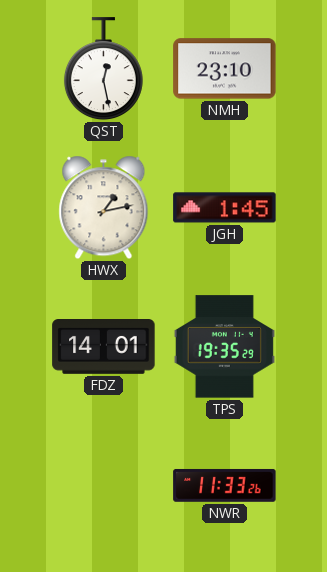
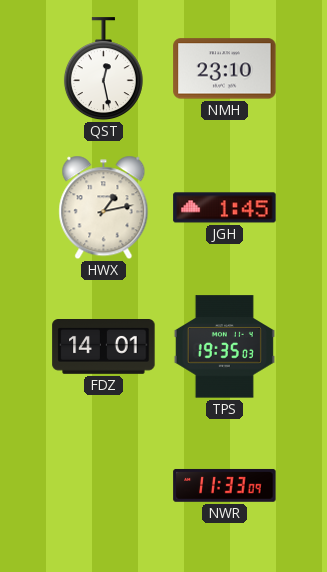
TPS: 19:35:29 -> 19:35:03 (224, 347)
NWR: 11:33:26 -> 11:33:09 (225, 486)
